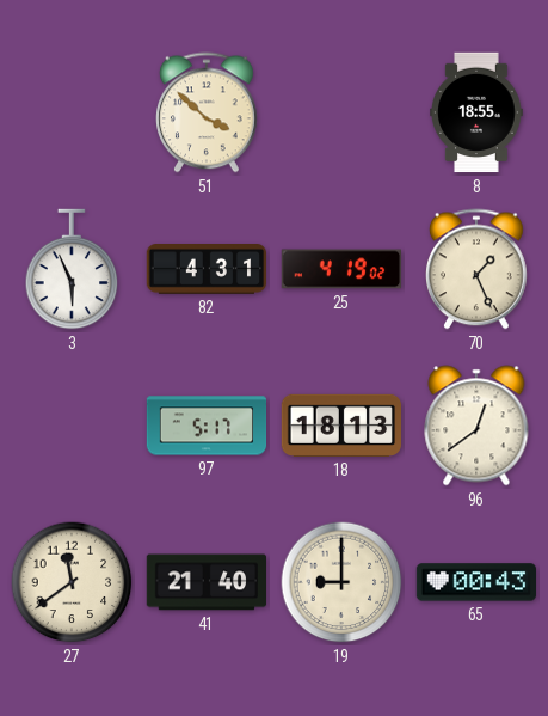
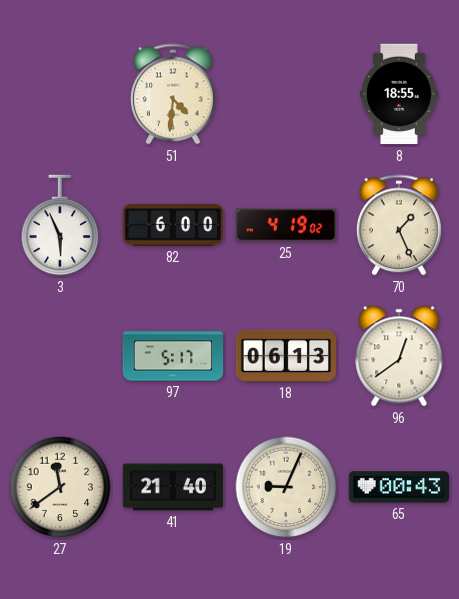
51: 3:52 -> 4:31 (174, 94)
82: 4:31 -> 6:00 (173, 226)
18: 18:13 -> 06:13 (286, 356)
19: 9:00 -> 9:04 (286, 487)
